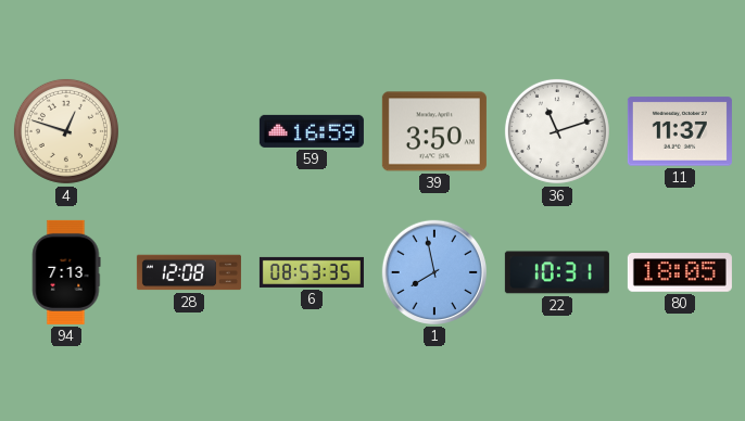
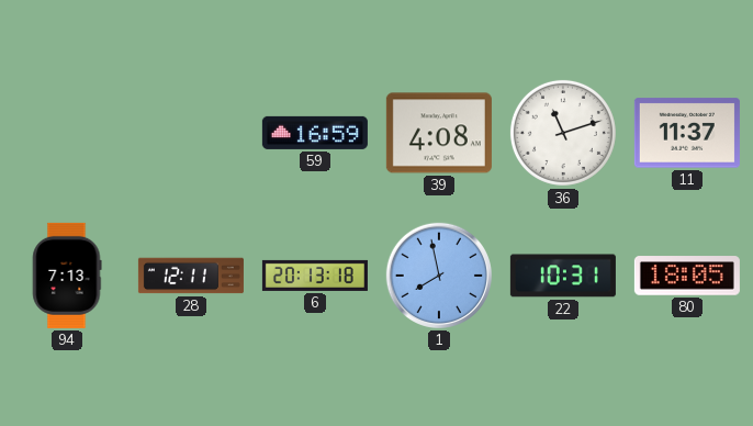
4: 12:48 -> none (66, 131)
39: 3:50 -> 4:08 (439, 133)
28: 12:08 -> 12:11 (191, 276)
6: 08:53 -> 20:13 (315, 276)
